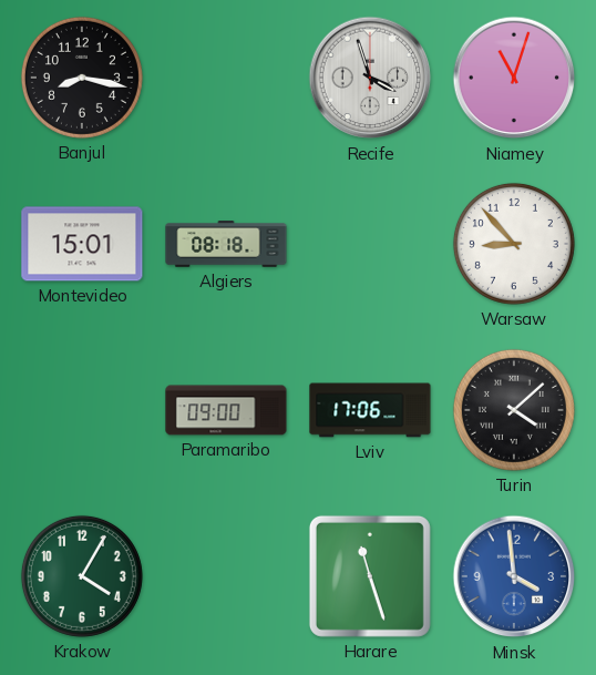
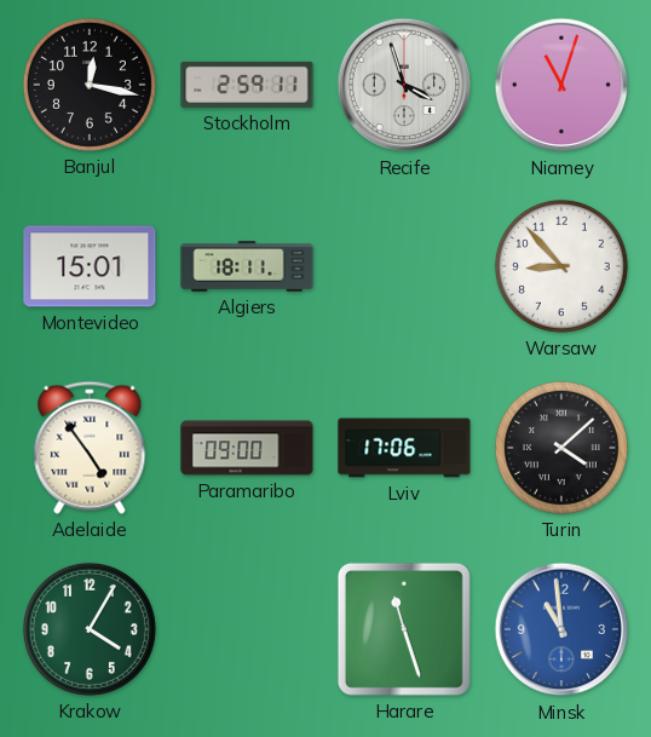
Banjul: 8:17 -> 12:17 (90, 85)
Stockholm: none -> 2:59 (247, 85)
Algiers: 08:18 -> 18:11 (247, 266)
Adelaide: none -> 4:54 (90, 448)
Minsk: 3:59 -> 10:59 (561, 629)
